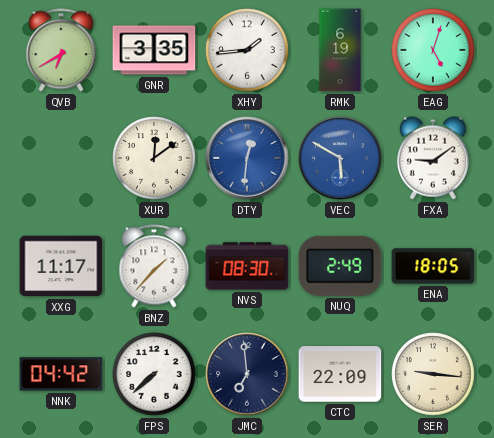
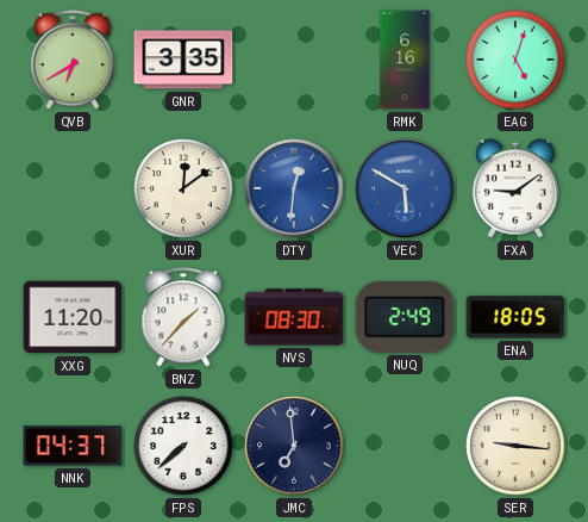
XHY: 1:44 -> none (247, 50)
RMK: 6:19 -> 6:16 (405, 60)
XXG: 11:17 -> 11:20 (73, 317)
NNK: 04:42 -> 04:37 (73, 446)
CTC: 22:09 -> none (340, 374)
